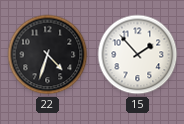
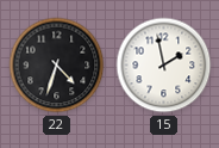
15: 1:53 -> 1:58 (164, 66)
